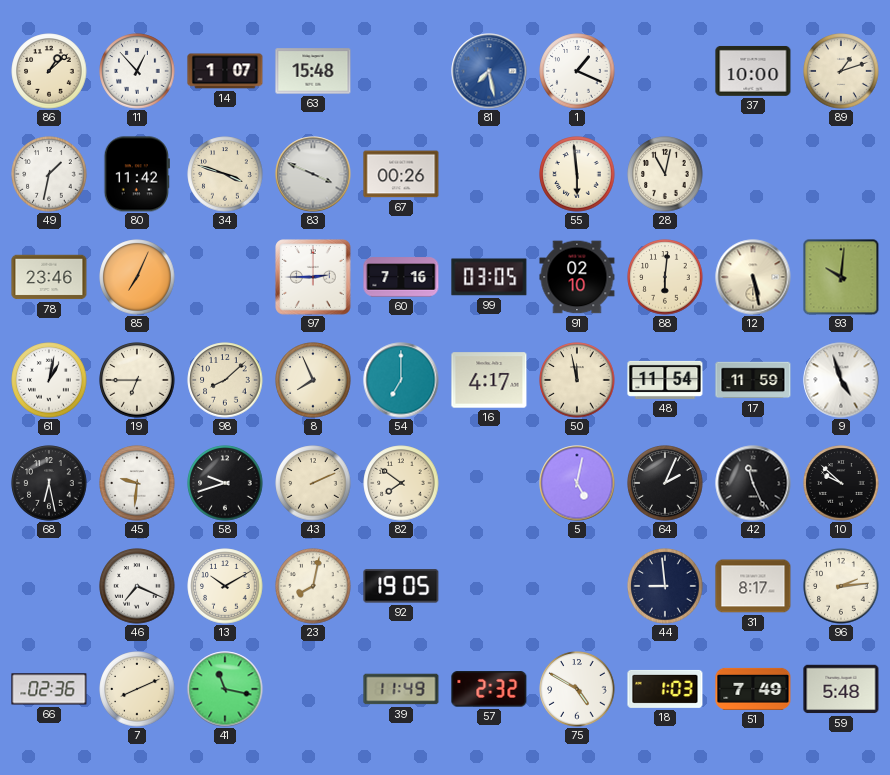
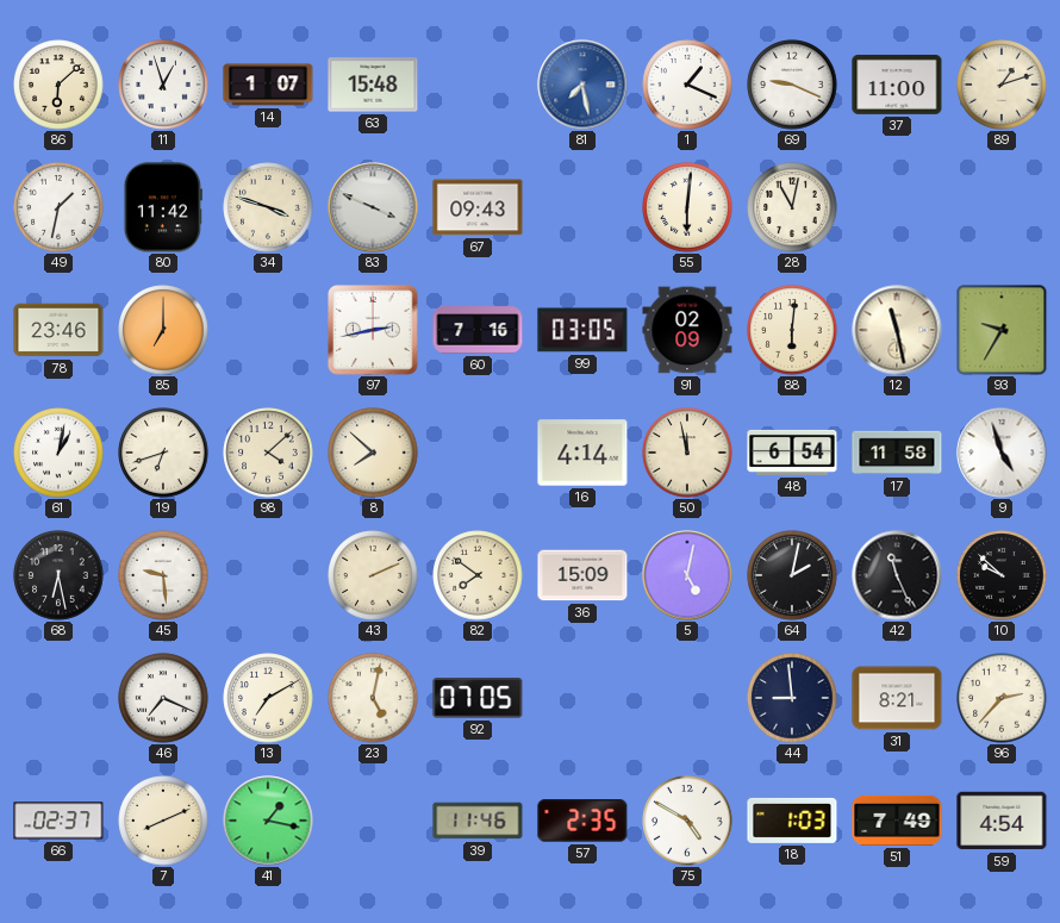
86: 1:08 -> 6:08 (58, 85)
11: 12:53 -> 12:57 (163, 85)
69: none -> 9:19 (792, 85)
37: 10:00 -> 11:00 (897, 85)
67: 00:26 -> 09:43 (478, 207)
55: 5:59 -> 6:01 (687, 207)
85: 7:04 -> 7:00 (163, 330)
97: 2:45 -> 2:43 (373, 330)
91: 02:10 -> 02:09 (687, 330)
12: 5:28 -> 11:28 (897, 330)
93: 10:01 -> 9:35 (1002, 330)
19: 6:45 -> 6:42 (163, 453)
98: 8:08 -> 4:08 (268, 453)
8: 7:56 -> 7:52 (373, 453)
54: 7:00 -> none (401, 380)
16: 4:17 -> 4:14 (582, 453)
48: 11:54 -> 6:54 (792, 453)
17: 11:59 -> 11:58 (897, 453)
45: 9:31 -> 9:29 (163, 575)
58: 9:42 -> none (225, 483)
36: none -> 15:09 (582, 575)
64: 2:04 -> 2:02 (792, 575)
13: 10:10 -> 7:10 (268, 698)
23: 8:02 -> 5:02 (373, 698)
92: 19:05 -> 07:05 (478, 698)
31: 8:17 -> 8:21 (897, 698)
96: 2:14 -> 2:37 (1002, 698)
66: 02:36 -> 02:37 (58, 821)
41: 11:17 -> 1:17 (268, 821)
39: 11:49 -> 11:46 (478, 821)
57: 2:32 -> 2:35 (582, 821)
59: 5:48 -> 4:54 (1002, 821)
